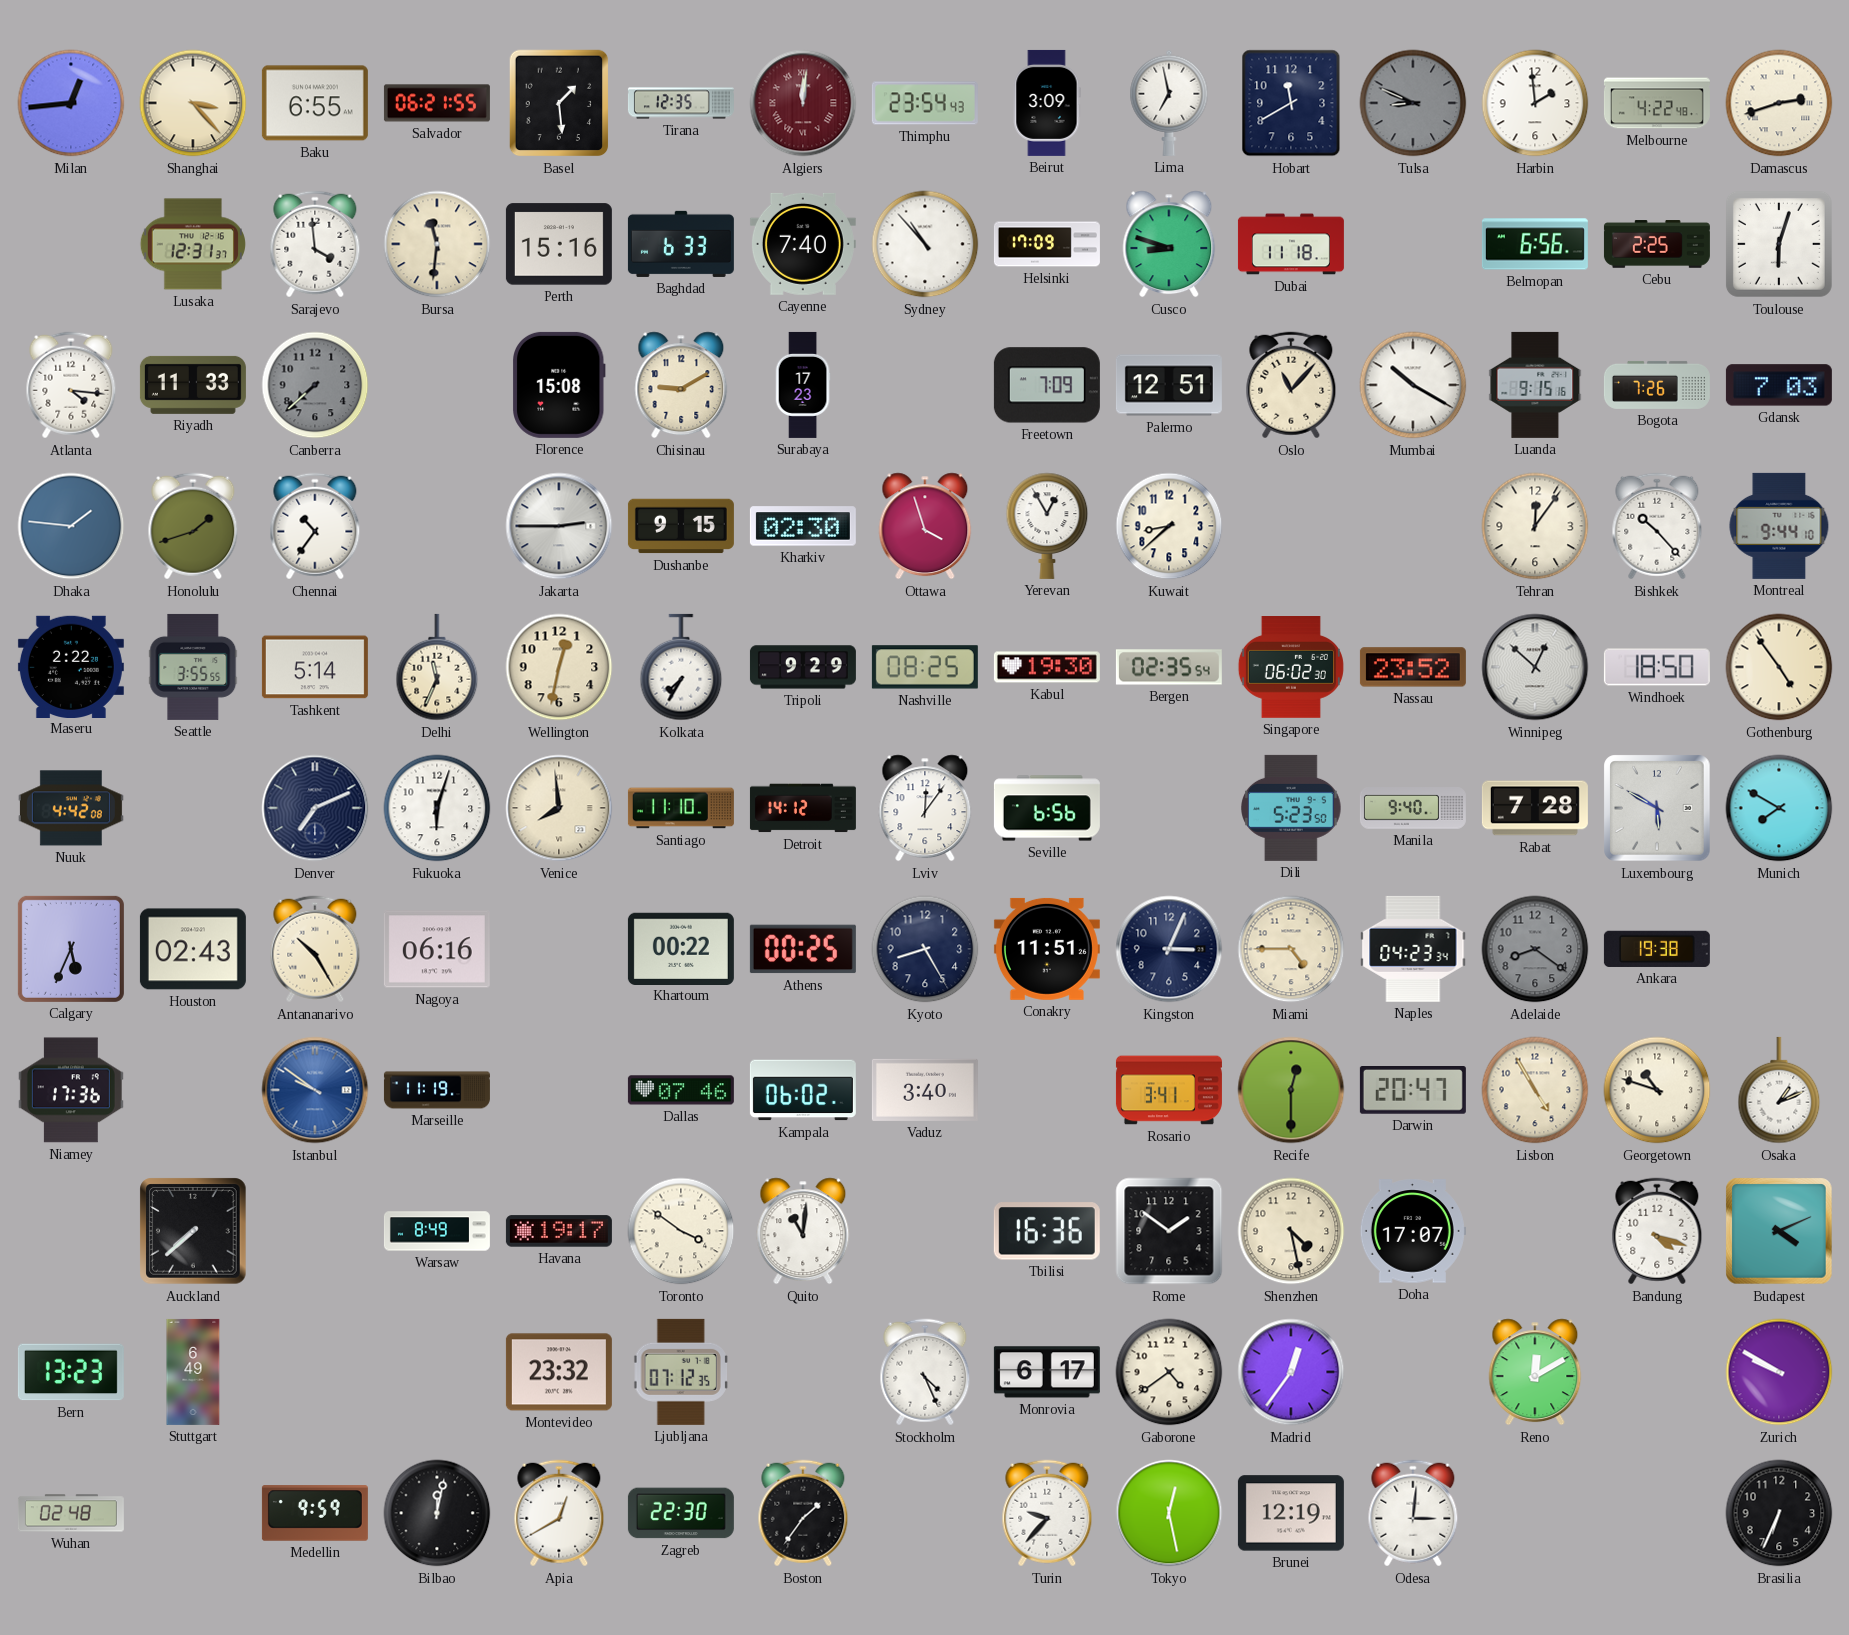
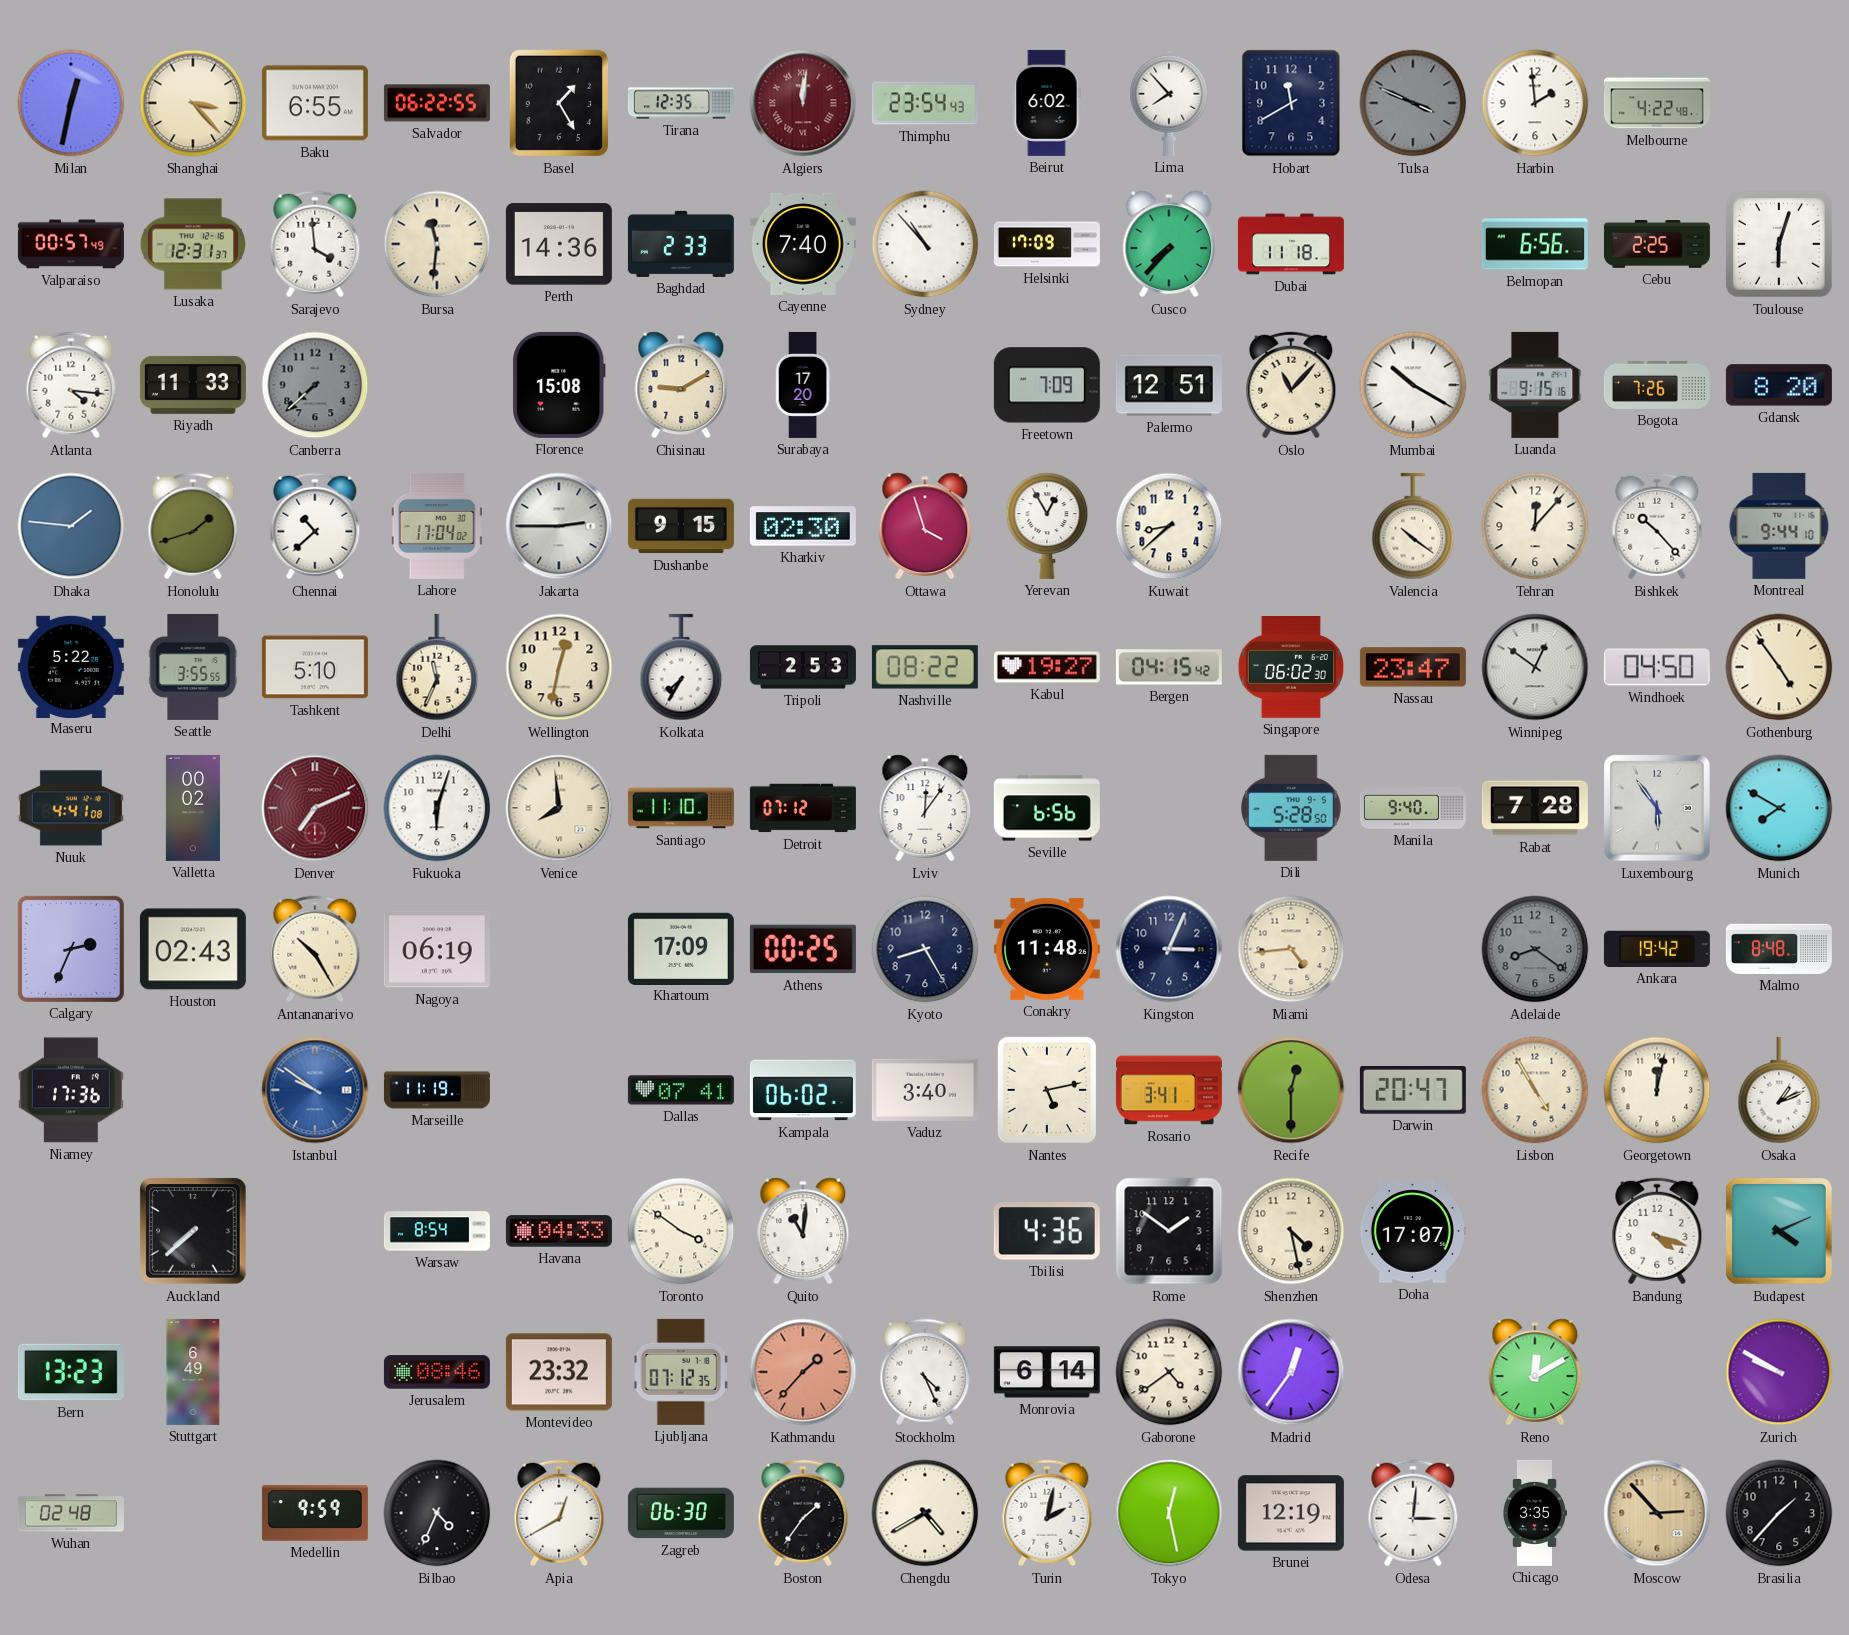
Milan: 12:44 -> 12:32 (71, 103)
Salvador: 06:21 -> 06:22 (437, 103)
Basel: 1:29 -> 1:25 (559, 103)
Beirut: 3:09 -> 6:02 (1047, 103)
Lima: 6:58 -> 7:53 (1169, 103)
Tulsa: 8:49 -> 3:49 (1413, 103)
Damascus: 2:42 -> none (1779, 103)
Valparaiso: none -> 00:57 (71, 244)
Perth: 15:16 -> 14:36 (559, 244)
Baghdad: 6:33 -> 2:33 (681, 244)
Cusco: 8:48 -> 7:37 (1169, 244)
Surabaya: 17:23 -> 17:20 (803, 385)
Gdansk: 7:03 -> 8:20 (1779, 385)
Chennai: 10:36 -> 10:38 (315, 526)
Lahore: none -> 17:04 (437, 526)
Valencia: none -> 10:21 (1413, 526)
Tehran: 12:06 -> 12:07 (1535, 526)
Maseru: 2:22 -> 5:22 (71, 666)
Tashkent: 5:14 -> 5:10 (315, 667)
Tripoli: 9:29 -> 2:53 (803, 667)
Nashville: 08:25 -> 08:22 (925, 667)
Kabul: 19:30 -> 19:27 (1047, 667)
Bergen: 02:35 -> 04:15 (1169, 667)
Nassau: 23:52 -> 23:47 (1413, 667)
Winnipeg: 12:52 -> 12:51 (1535, 667)
Windhoek: 18:50 -> 04:50 (1657, 667)
Nuuk: 4:42 -> 4:41 (71, 808)
Valletta: none -> 00:02 (192, 808)
Denver dial: navy -> burgundy (315, 808)
Detroit: 14:12 -> 07:12 (803, 808)
Dili: 5:23 -> 5:28 (1292, 808)
Luxembourg: 5:50 -> 5:54 (1657, 808)
Calgary: 5:34 -> 2:34 (71, 949)
Nagoya: 06:16 -> 06:19 (437, 949)
Khartoum: 00:22 -> 17:09 (681, 948)
Conakry: 11:51 -> 11:48 (1047, 949)
Miami: 4:45 -> 4:44 (1291, 949)
Naples: 04:23 -> none (1413, 949)
Ankara: 19:38 -> 19:42 (1657, 949)
Malmo: none -> 8:48 (1779, 949)
Dallas: 07:46 -> 07:41 (681, 1090)
Nantes: none -> 5:13 (1047, 1090)
Georgetown: 10:48 -> 12:02 (1657, 1090)
Warsaw: 8:49 -> 8:54 (437, 1231)
Havana: 19:17 -> 04:33 (559, 1231)
Tbilisi: 16:36 -> 4:36 (1047, 1231)
Jerusalem: none -> 08:46 (437, 1372)
Kathmandu: none -> 1:37 (803, 1372)
Monrovia: 6:17 -> 6:14 (1047, 1372)
Bilbao: 12:02 -> 4:34 (437, 1513)
Zagreb: 22:30 -> 06:30 (681, 1513)
Chengdu: none -> 4:40 (925, 1513)
Turin: 9:37 -> 2:02 (1047, 1513)
Chicago: none -> 3:35 (1535, 1513)
Moscow: none -> 2:53 (1657, 1513)
Brasilia: 6:34 -> 1:37 (1779, 1513)
